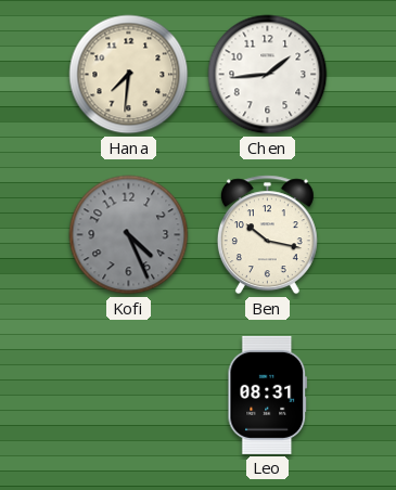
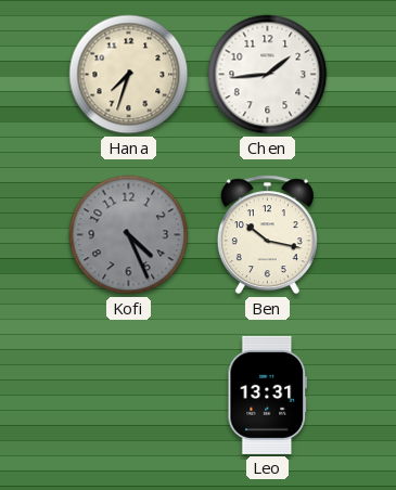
Hana: 7:31 -> 7:33 (129, 75)
Leo: 08:31 -> 13:31 (268, 395)
